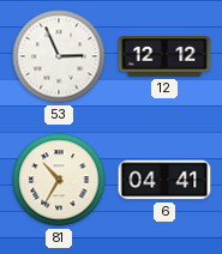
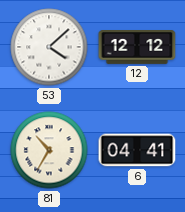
53: 2:56 -> 4:08 (49, 47)
